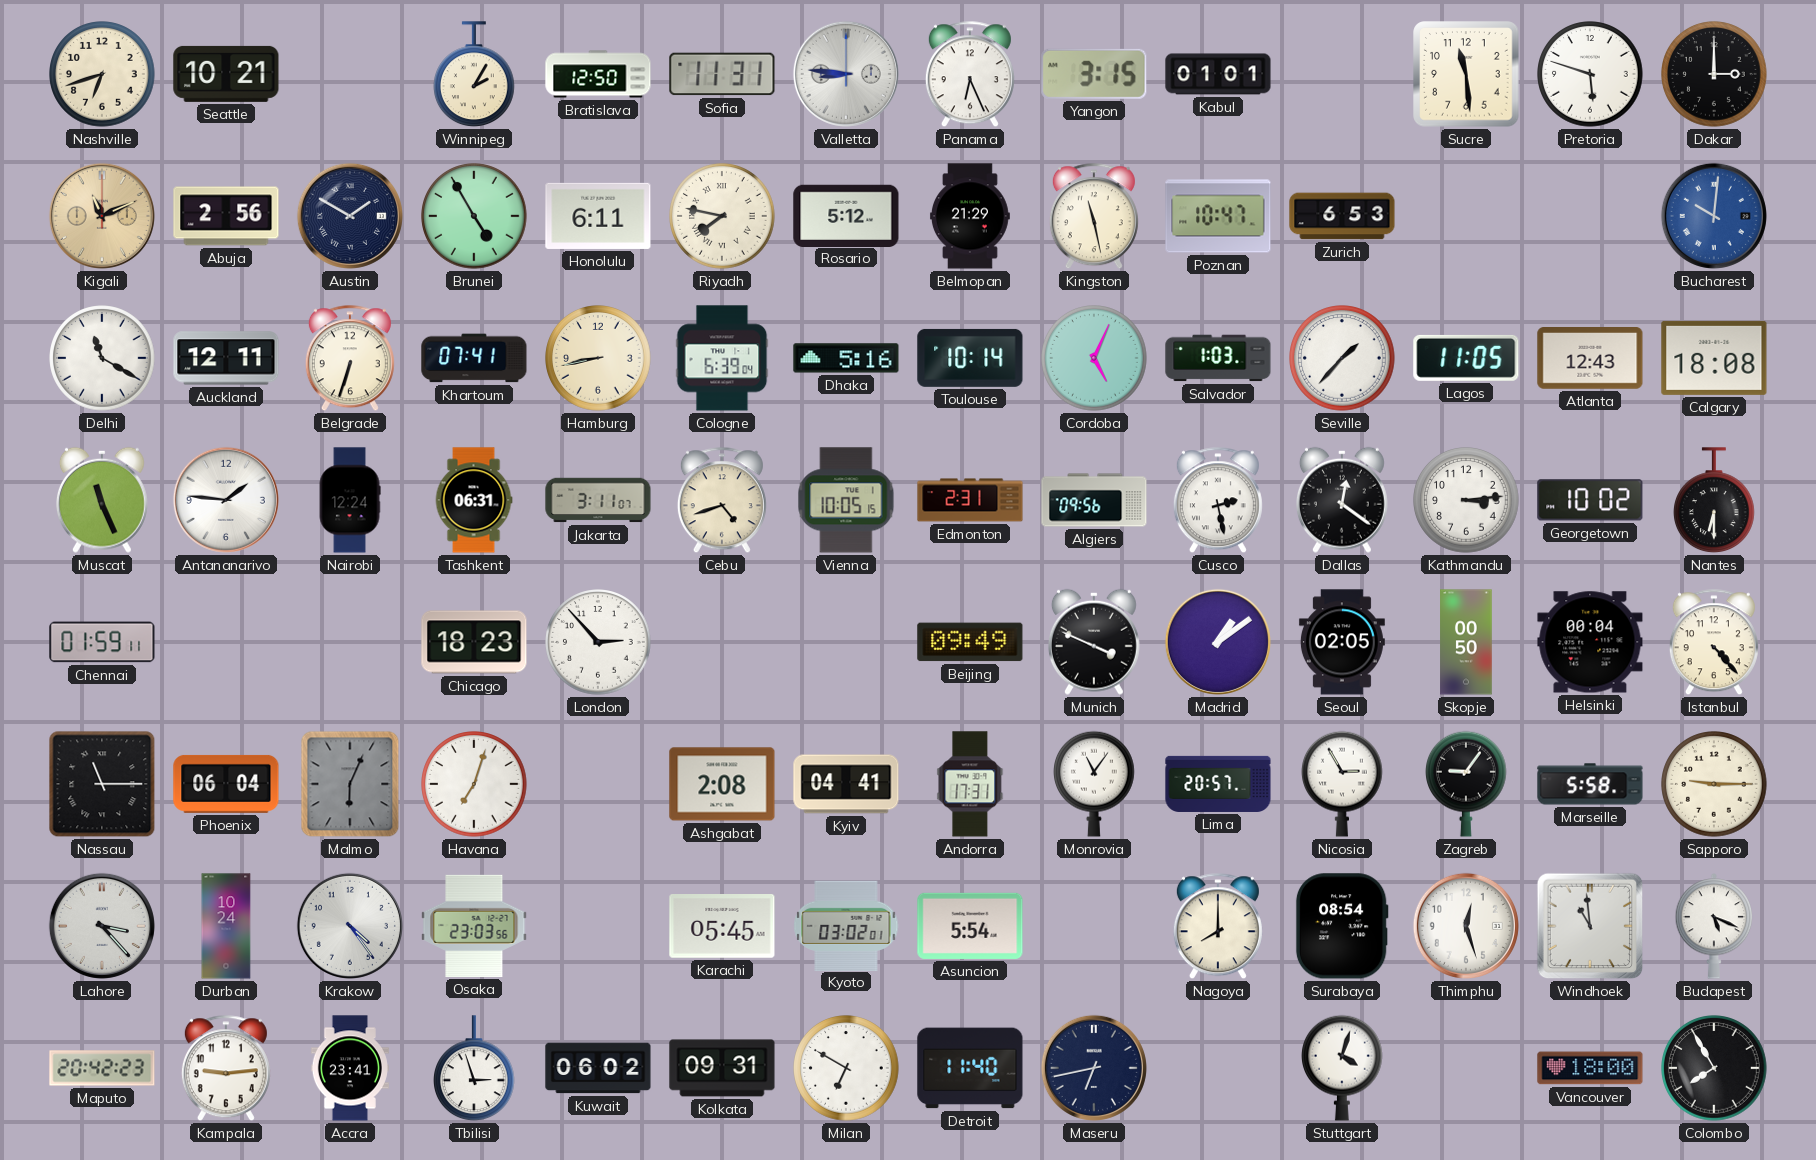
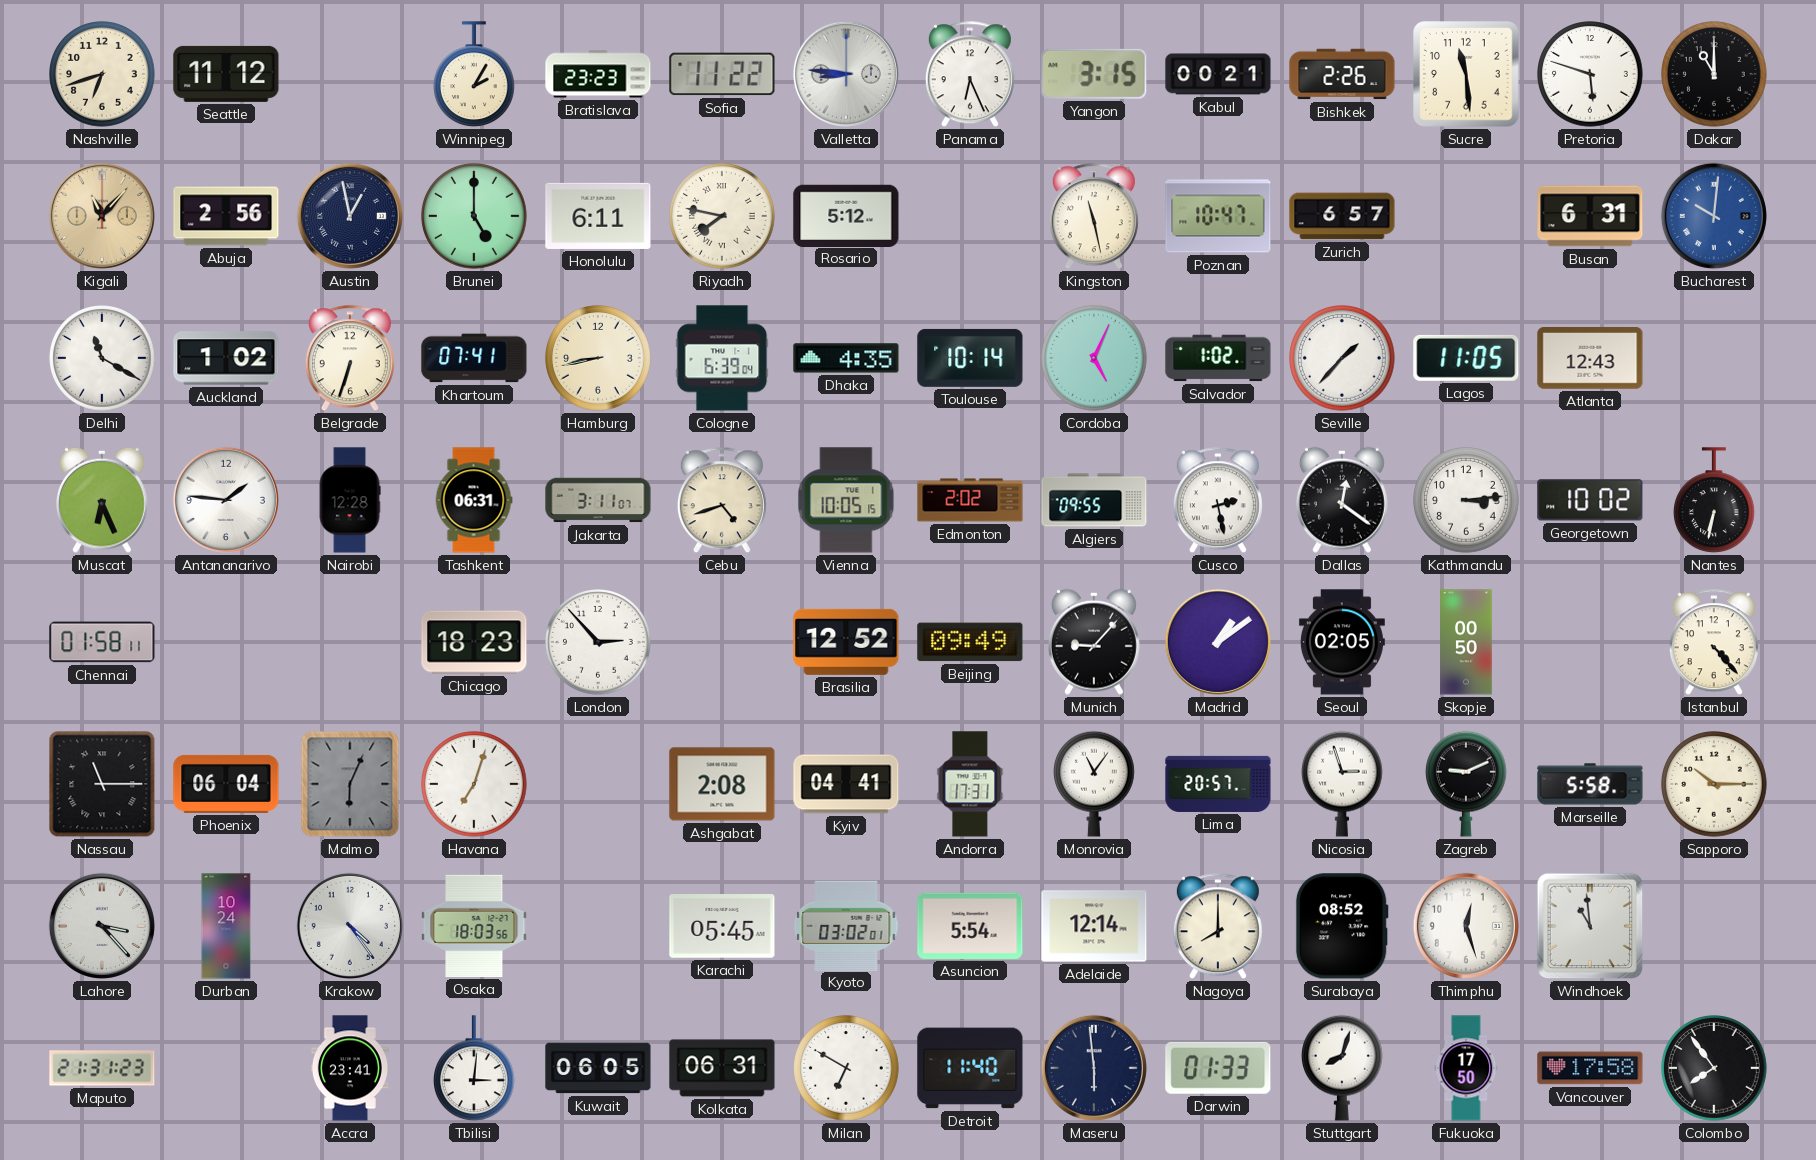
Seattle: 10:21 -> 11:12 (226, 74)
Bratislava: 12:50 -> 23:23 (598, 74)
Sofia: 11:31 -> 11:22 (722, 74)
Kabul: 01:01 -> 00:21 (1218, 74)
Bishkek: none -> 2:26 (1342, 74)
Dakar: 3:00 -> 11:00 (1714, 74)
Kigali: 11:11 -> 11:07 (102, 216)
Austin: 1:50 -> 12:58 (350, 216)
Brunei: 4:55 -> 5:00 (474, 216)
Belmopan: 21:29 -> none (970, 216)
Zurich: 6:53 -> 6:57 (1342, 216)
Busan: none -> 6:31 (1590, 216)
Auckland: 12:11 -> 1:02 (226, 358)
Dhaka: 5:16 -> 4:35 (846, 358)
Salvador: 1:03 -> 1:02 (1218, 358)
Calgary: 18:08 -> none (1714, 358)
Muscat: 11:26 -> 6:26 (102, 500)
Nairobi: 12:24 -> 12:28 (350, 500)
Edmonton: 2:31 -> 2:02 (970, 500)
Algiers: 09:56 -> 09:55 (1094, 500)
Nantes: 6:30 -> 6:32 (1715, 501)
Chennai: 01:59 -> 01:58 (102, 642)
Brasilia: none -> 12:52 (846, 642)
Munich: 3:49 -> 9:07 (1094, 642)
Helsinki: 00:04 -> none (1590, 642)
Nicosia: 2:55 -> 2:57 (1343, 784)
Zagreb: 9:06 -> 9:11 (1467, 784)
Sapporo: 9:15 -> 10:15 (1714, 784)
Osaka: 23:03 -> 18:03 (474, 926)
Adelaide: none -> 12:14 (1094, 926)
Surabaya: 08:54 -> 08:52 (1342, 926)
Budapest: 5:19 -> none (1714, 926)
Maputo: 20:42 -> 21:31 (102, 1068)
Kampala: 9:14 -> none (226, 1069)
Tbilisi: 2:57 -> 3:01 (475, 1069)
Kuwait: 06:02 -> 06:05 (598, 1068)
Kolkata: 09:31 -> 06:31 (722, 1068)
Maseru: 6:43 -> 5:59 (1094, 1068)
Darwin: none -> 01:33 (1218, 1068)
Stuttgart: 4:03 -> 8:03 (1343, 1068)
Fukuoka: none -> 17:50 (1466, 1068)
Vancouver: 18:00 -> 17:58 (1590, 1068)
Colombo: 7:55 -> 7:54 (1714, 1068)
